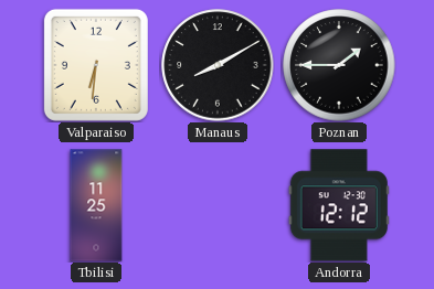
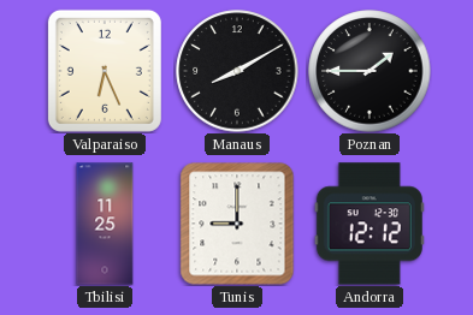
Valparaiso: 6:31 -> 6:26 (105, 71)
Tunis: none -> 9:00 (237, 224)
